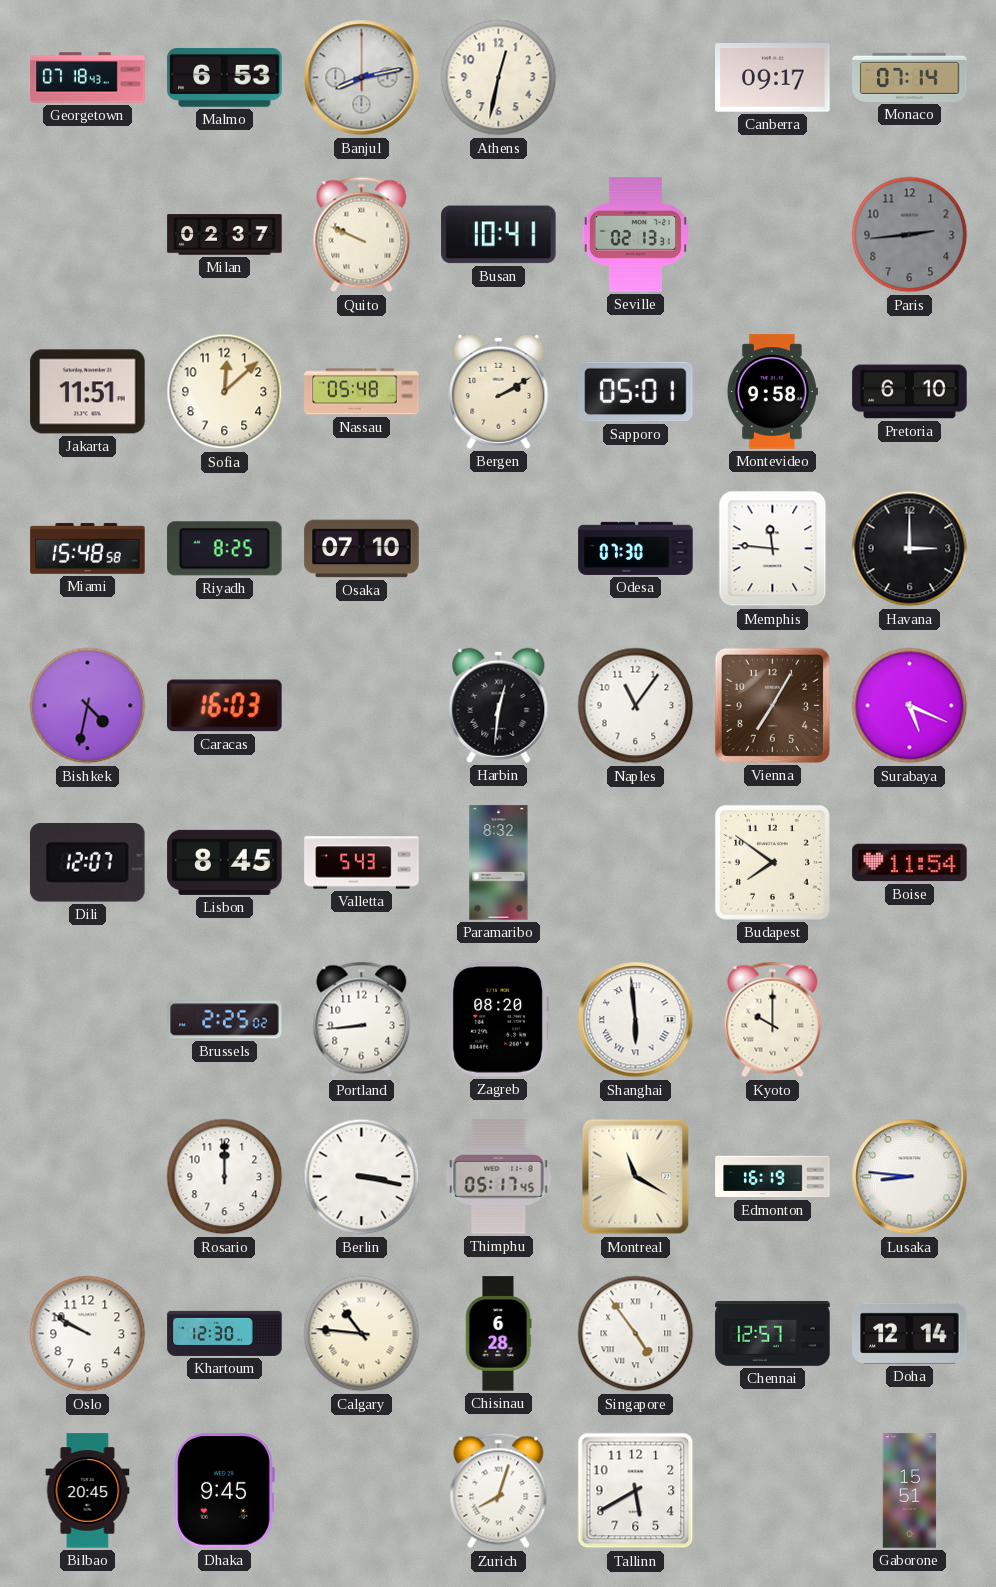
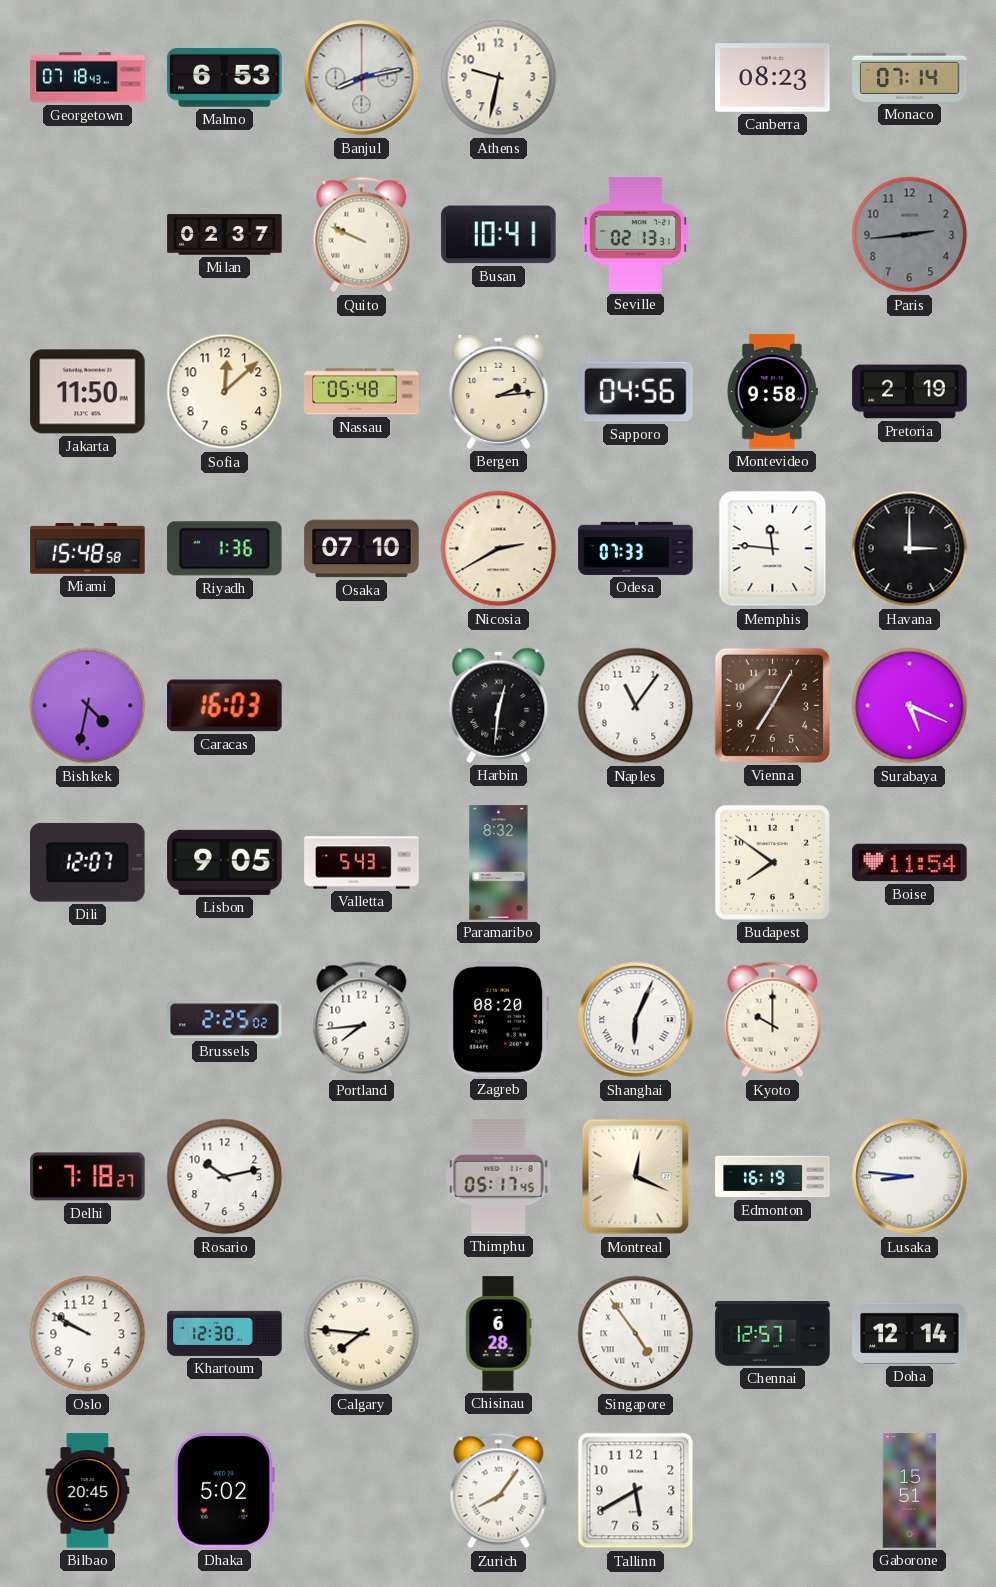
Athens: 12:32 -> 9:32 (499, 78)
Canberra: 09:17 -> 08:23 (773, 78)
Jakarta: 11:51 -> 11:50 (88, 392)
Bergen: 2:10 -> 2:14 (499, 391)
Sapporo: 05:01 -> 04:56 (636, 392)
Pretoria: 6:10 -> 2:19 (910, 392)
Riyadh: 8:25 -> 1:36 (225, 549)
Nicosia: none -> 2:40 (499, 549)
Odesa: 07:30 -> 07:33 (636, 548)
Lisbon: 8:45 -> 9:05 (225, 862)
Portland: 8:44 -> 7:44 (362, 1020)
Shanghai: 5:59 -> 6:04 (636, 1020)
Delhi: none -> 7:18 (88, 1177)
Rosario: 12:00 -> 10:13 (225, 1177)
Berlin: 3:17 -> none (362, 1177)
Montreal: 11:20 -> 12:19 (636, 1177)
Calgary: 10:46 -> 7:46 (362, 1334)
Dhaka: 9:45 -> 5:02 (224, 1491)
Zurich: 8:03 -> 8:06 (499, 1491)
